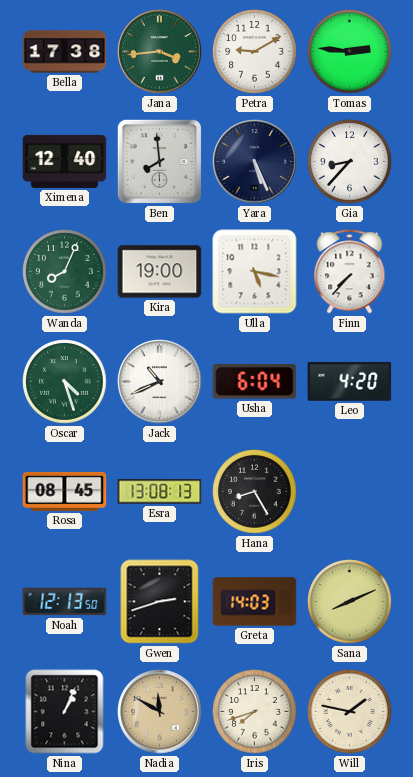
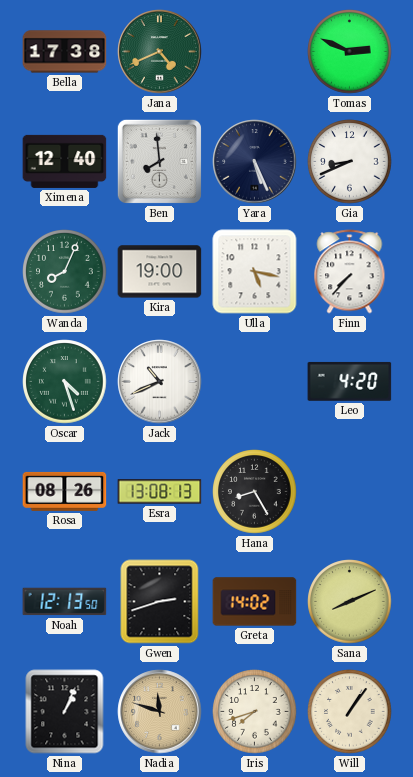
Jana: 3:44 -> 4:41 (160, 52)
Petra: 9:10 -> none (255, 52)
Tomas: 2:46 -> 2:49 (350, 52)
Gia: 8:37 -> 8:41 (350, 162)
Usha: 6:04 -> none (255, 382)
Rosa: 08:45 -> 08:26 (65, 491)
Greta: 14:03 -> 14:02 (255, 602)
Nadia: 11:50 -> 11:48 (160, 712)
Will: 1:47 -> 1:06 (350, 712)
